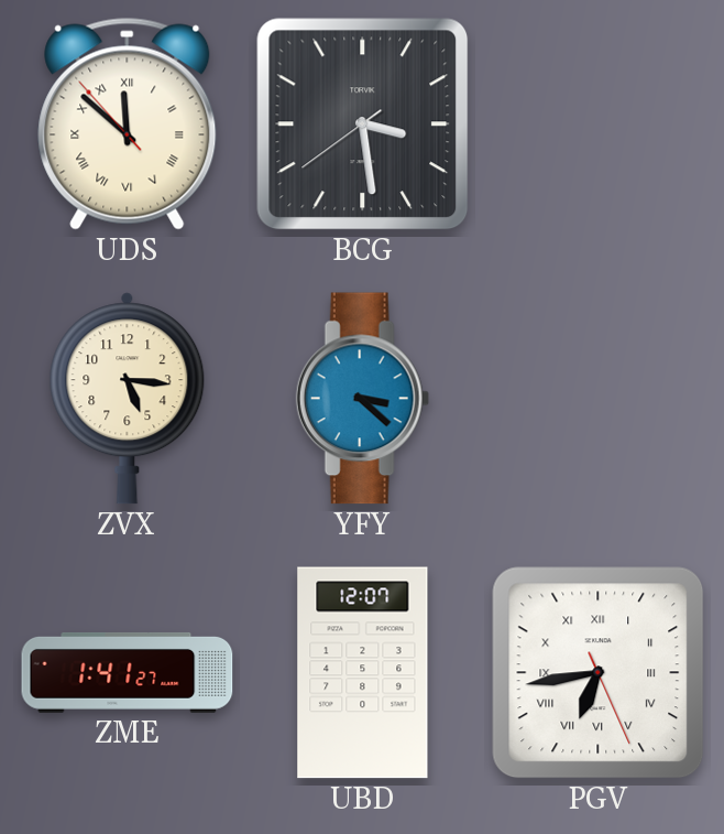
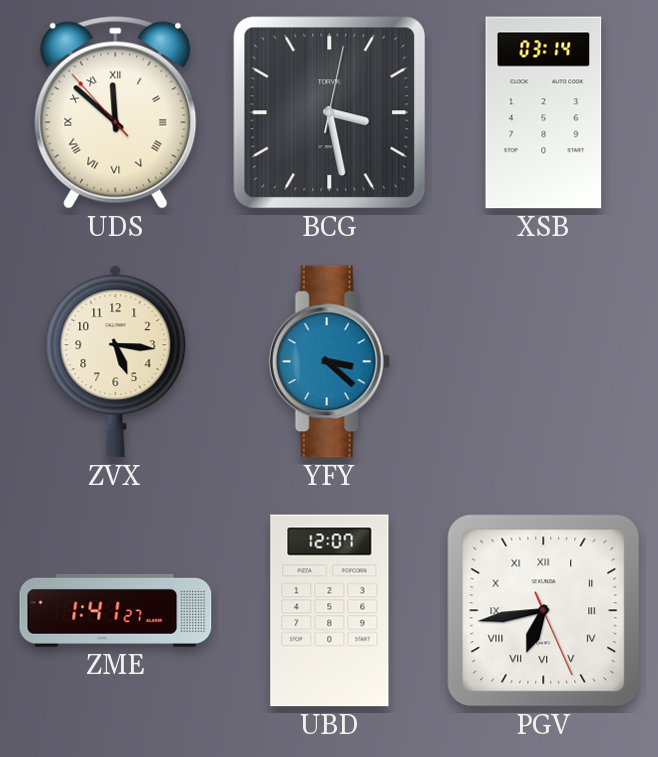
BCG: 3:28:39 -> 3:28:02 (330, 113)
XSB: none -> 03:14 (544, 113)
